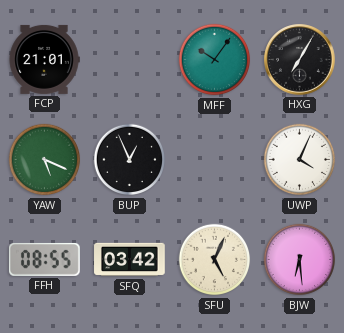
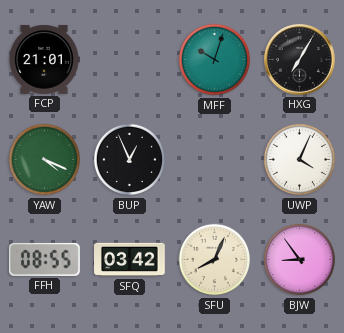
MFF: 10:06 -> 10:03 (215, 60)
YAW: 5:19 -> 4:19 (45, 160)
SFU: 5:04 -> 8:04 (215, 260)
BJW: 6:29 -> 8:54 (300, 260)
